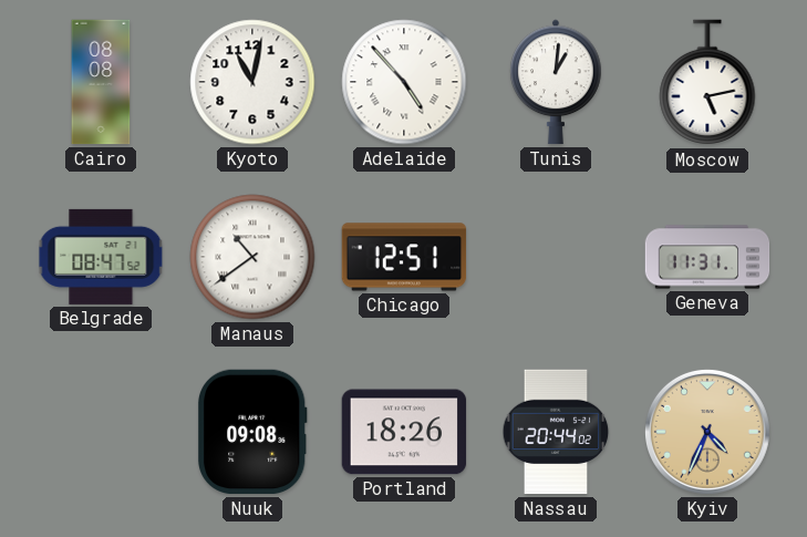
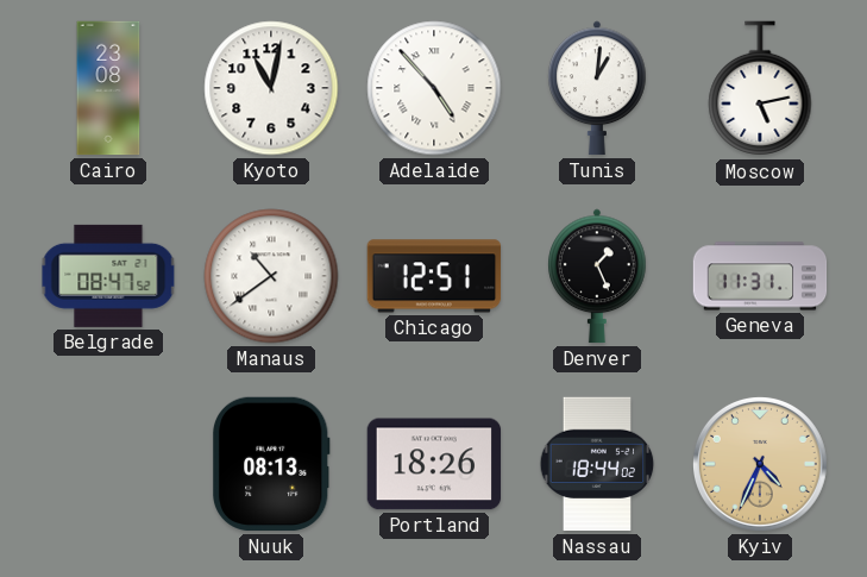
Cairo: 08:08 -> 23:08 (108, 88)
Denver: none -> 1:26 (597, 276)
Nuuk: 09:08 -> 08:13 (272, 464)
Nassau: 20:44 -> 18:44 (597, 464)
